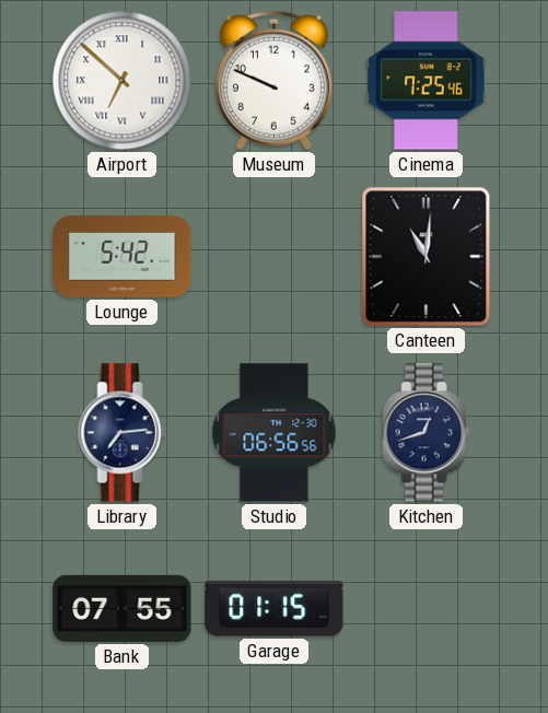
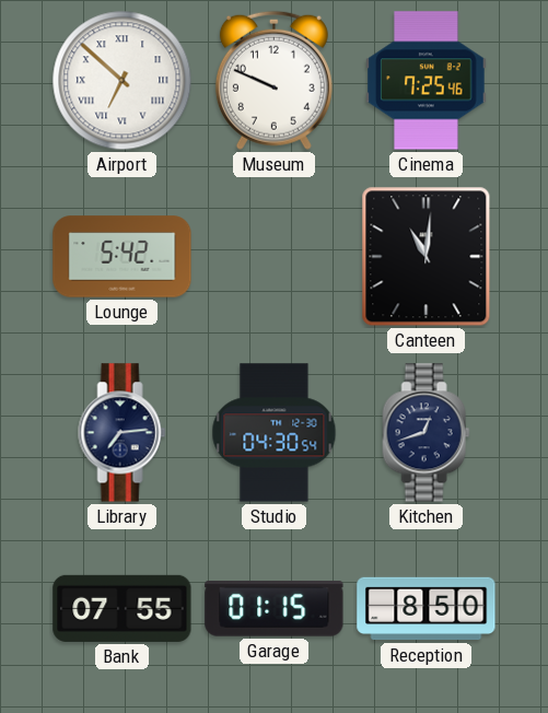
Studio: 06:56 -> 04:30 (275, 433)
Reception: none -> 8:50 (427, 609)
